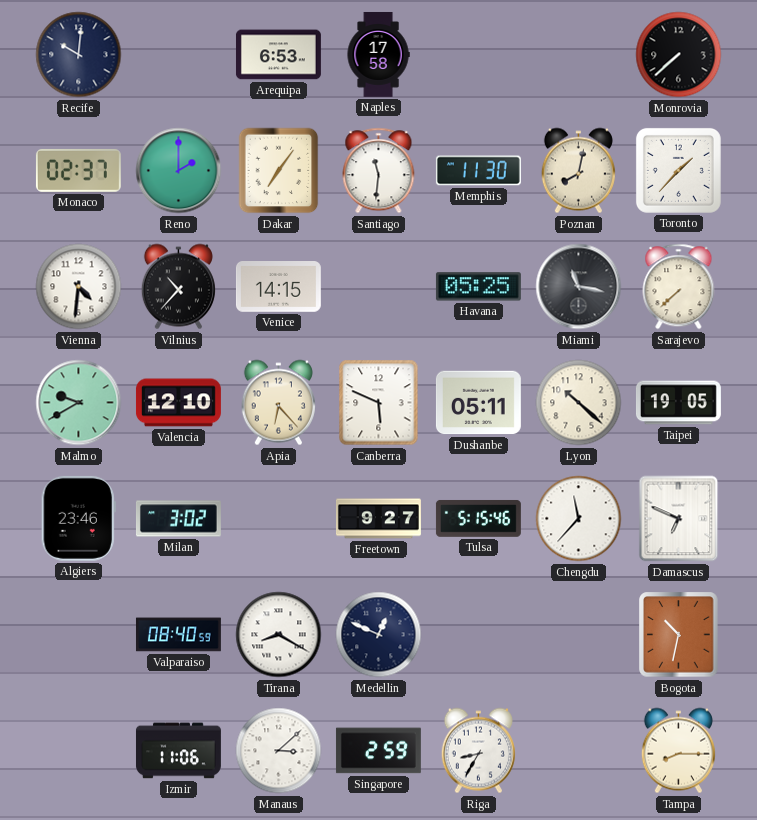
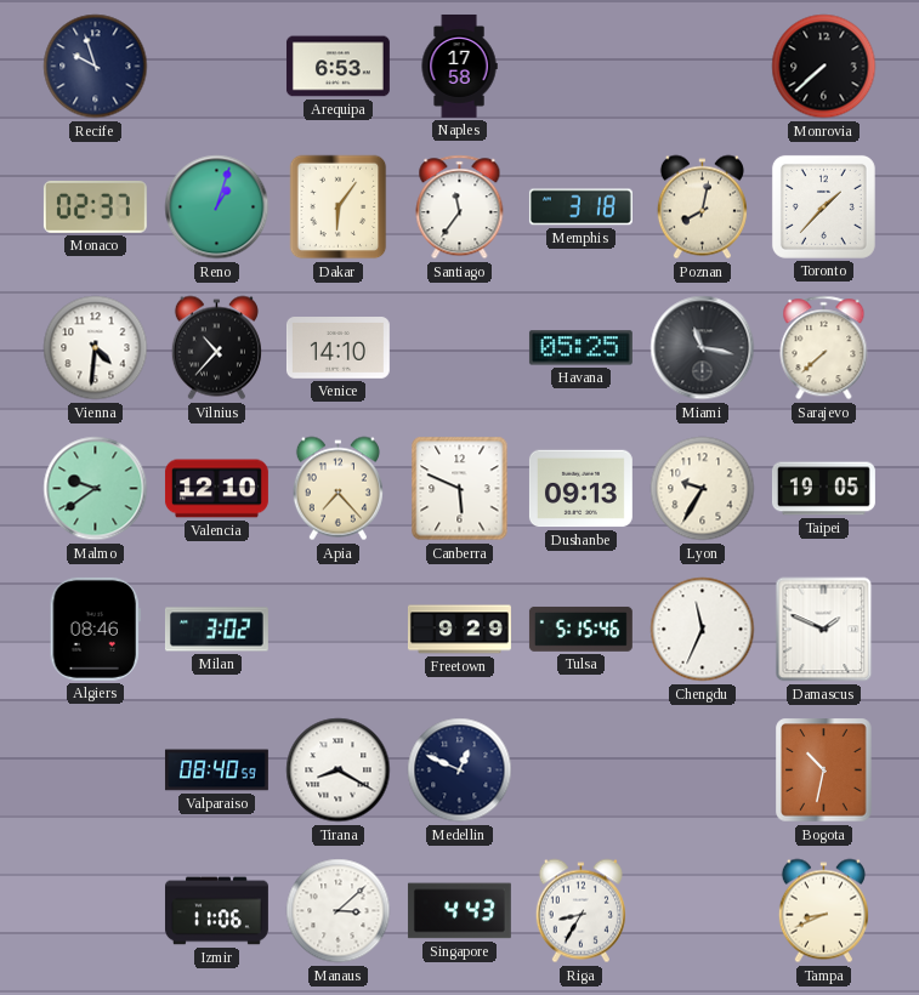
Recife: 10:01 -> 9:57 (96, 67)
Reno: 2:00 -> 1:03 (217, 207)
Dakar: 7:06 -> 6:06 (339, 207)
Santiago: 11:31 -> 11:36 (460, 207)
Memphis: 11:30 -> 3:18 (580, 207)
Venice: 14:15 -> 14:10 (337, 348)
Malmo: 9:40 -> 9:39 (96, 489)
Apia: 6:23 -> 7:23 (337, 489)
Dushanbe: 05:11 -> 09:13 (580, 489)
Lyon: 10:22 -> 9:35 (703, 489)
Algiers: 23:46 -> 08:46 (95, 629)
Freetown: 9:27 -> 9:29 (459, 630)
Chengdu: 11:37 -> 11:34 (703, 630)
Damascus: 6:49 -> 1:49 (824, 630)
Singapore: 2:59 -> 4:43 (459, 911)
Tampa: 8:15 -> 8:41 (823, 911)
